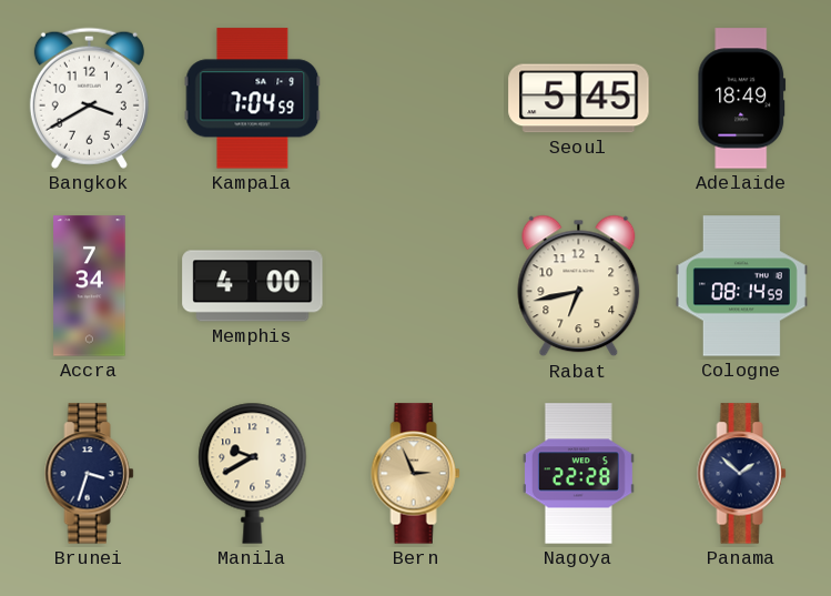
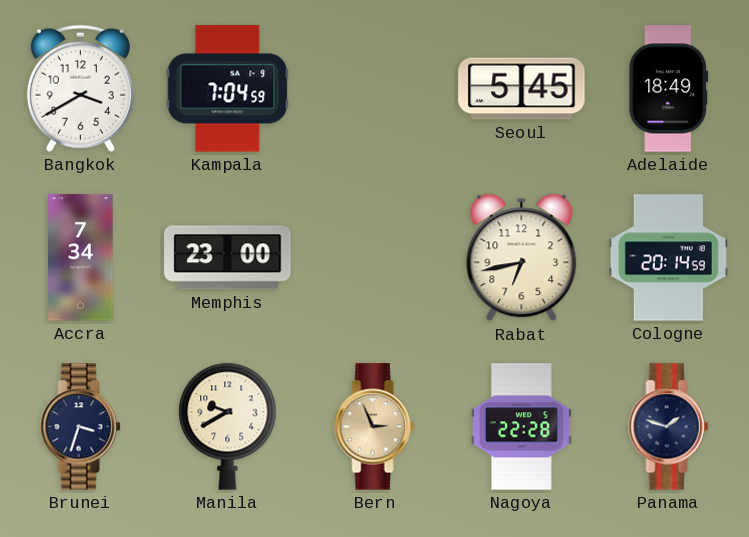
Memphis: 4:00 -> 23:00 (228, 258)
Cologne: 08:14 -> 20:14 (668, 258)
Panama: 1:52 -> 1:48 (669, 427)
